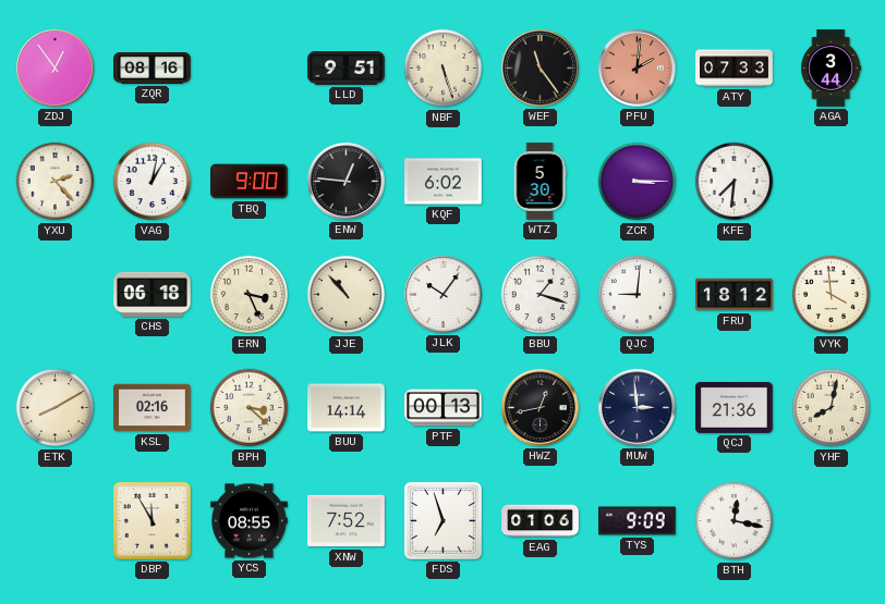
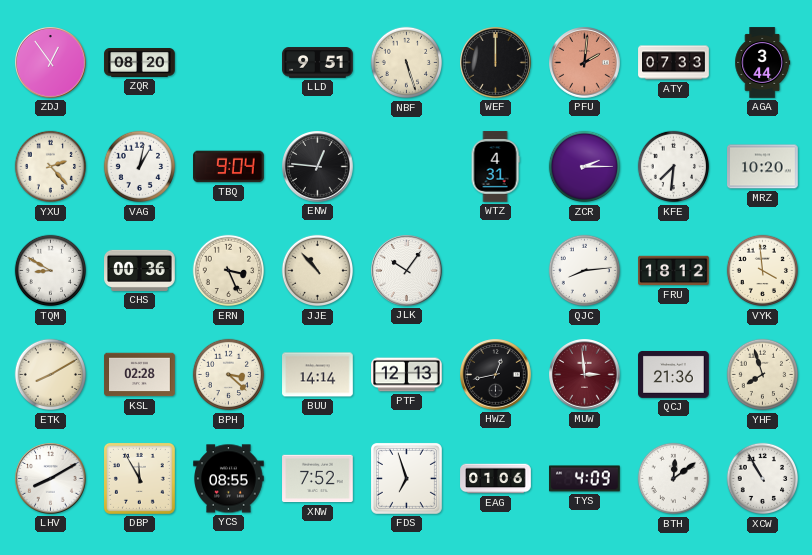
ZQR: 08:16 -> 08:20 (140, 63)
WEF: 11:24 -> 12:00 (496, 63)
TBQ: 9:00 -> 9:04 (229, 167)
KQF: 6:02 -> none (444, 182)
WTZ: 5:30 -> 4:31 (495, 167)
ZCR: 3:15 -> 2:15 (585, 167)
MRZ: none -> 10:20 (763, 167)
TQM: none -> 8:50 (51, 271)
CHS: 06:18 -> 00:36 (140, 270)
BBU: 1:18 -> none (541, 295)
QJC: 9:01 -> 8:14 (585, 271)
KSL: 02:16 -> 02:28 (140, 375)
PTF: 00:13 -> 12:13 (407, 375)
MUW dial: navy -> burgundy (585, 375)
YHF: 8:02 -> 7:57 (763, 375)
LHV: none -> 8:10 (51, 479)
TYS: 9:09 -> 4:09 (585, 479)
BTH: 12:17 -> 12:09 (674, 479)
XCW: none -> 10:55 (763, 479)
